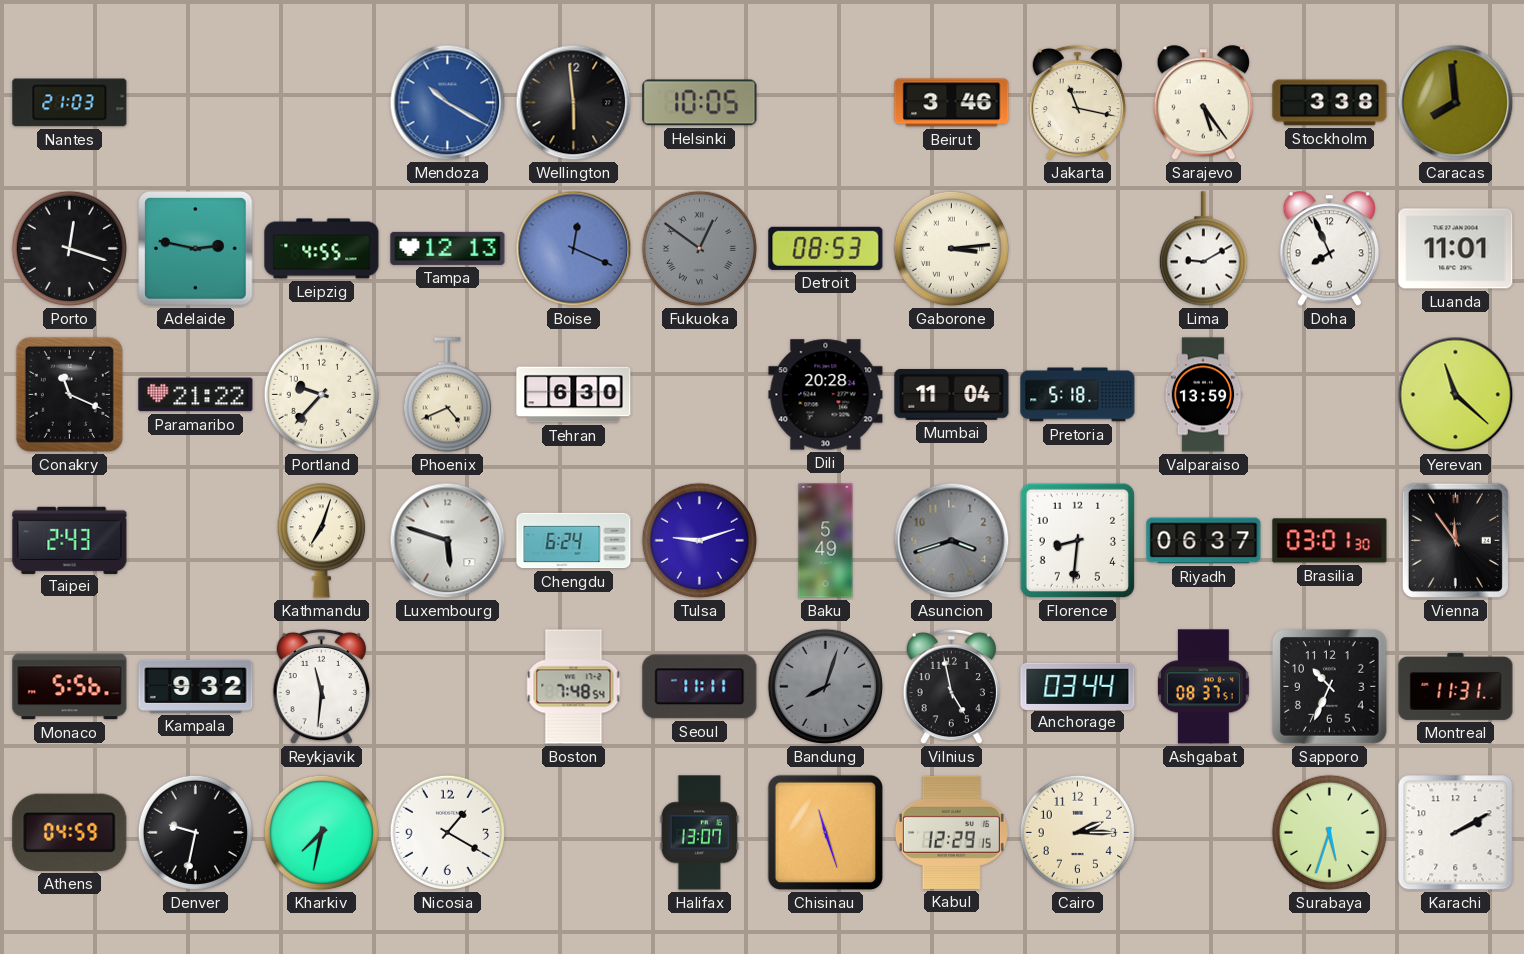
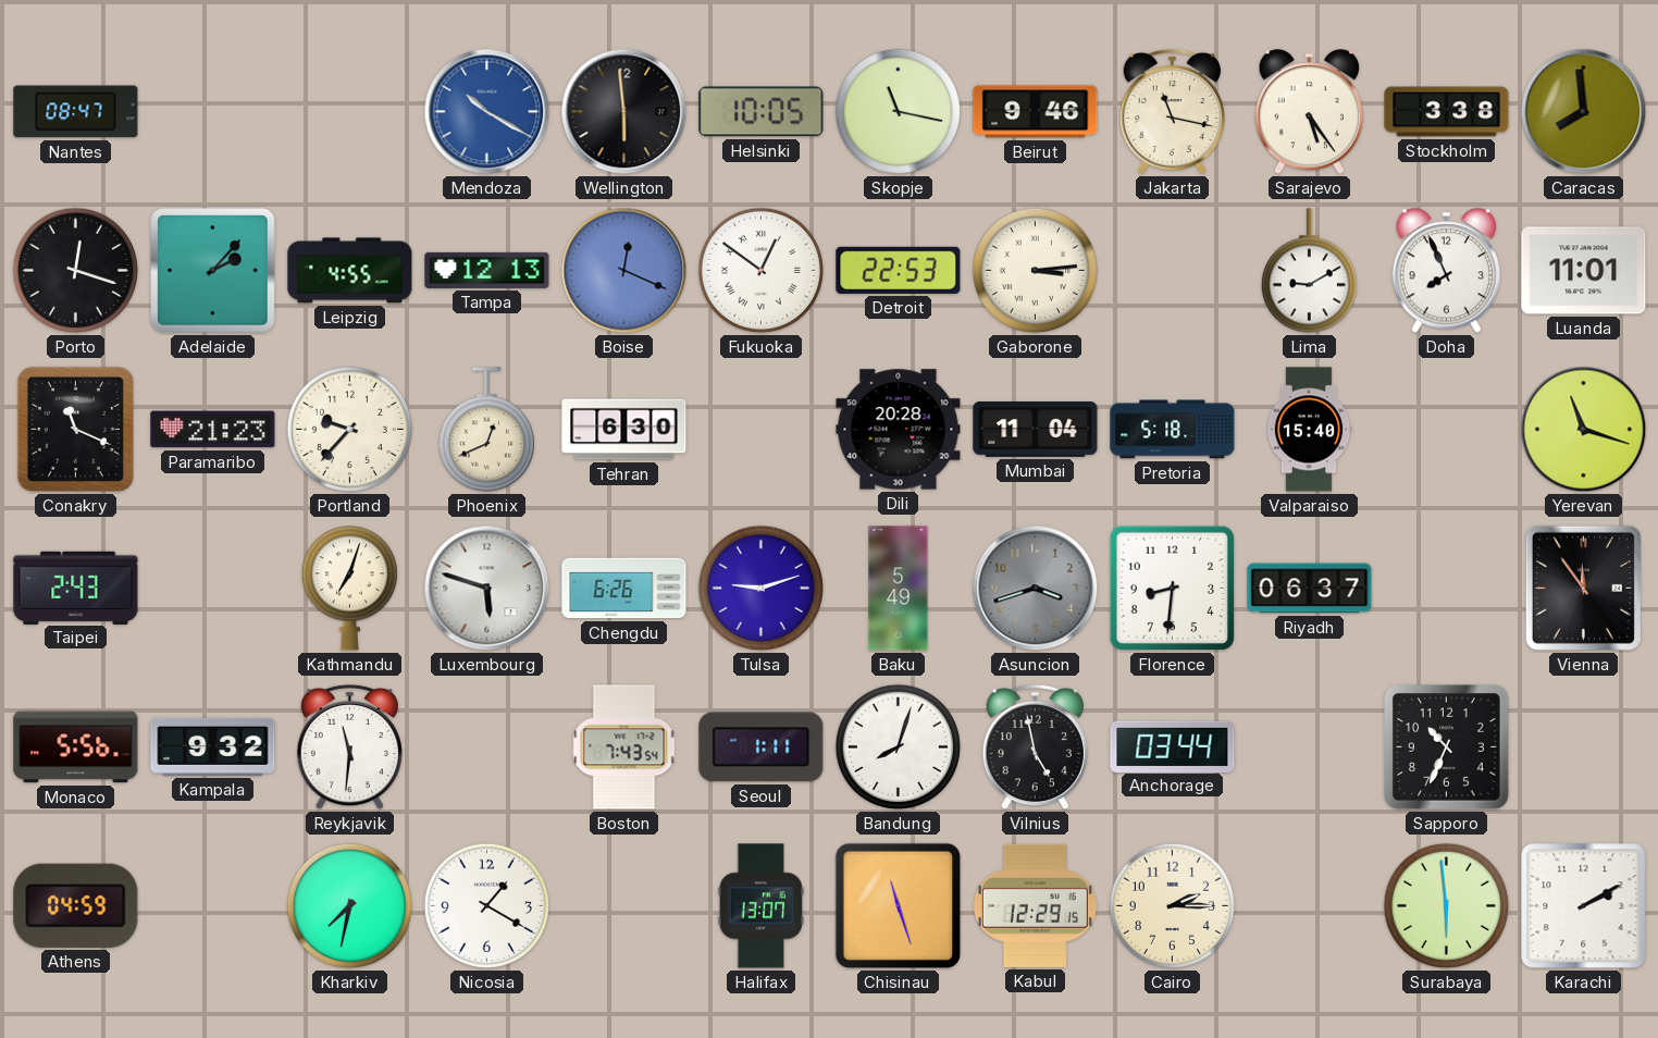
Nantes: 21:03 -> 08:47 (76, 112)
Skopje: none -> 11:17 (898, 111)
Beirut: 3:46 -> 9:46 (1036, 112)
Adelaide: 2:47 -> 2:07 (213, 271)
Fukuoka dial: grey -> white (760, 270)
Detroit: 08:53 -> 22:53 (899, 270)
Paramaribo: 21:22 -> 21:23 (213, 430)
Phoenix: 4:41 -> 12:41 (486, 430)
Valparaiso: 13:59 -> 15:40 (1309, 430)
Yerevan: 11:22 -> 11:18 (1584, 430)
Chengdu: 6:24 -> 6:26 (624, 589)
Brasilia: 03:01 -> none (1330, 541)
Boston: 7:48 -> 7:43 (624, 747)
Seoul: 11:11 -> 1:11 (762, 747)
Bandung dial: grey -> white (898, 746)
Ashgabat: 08:37 -> none (1203, 687)
Montreal: 11:31 -> none (1456, 686)
Denver: 9:32 -> none (195, 832)
Surabaya: 5:33 -> 5:59 (1446, 905)
